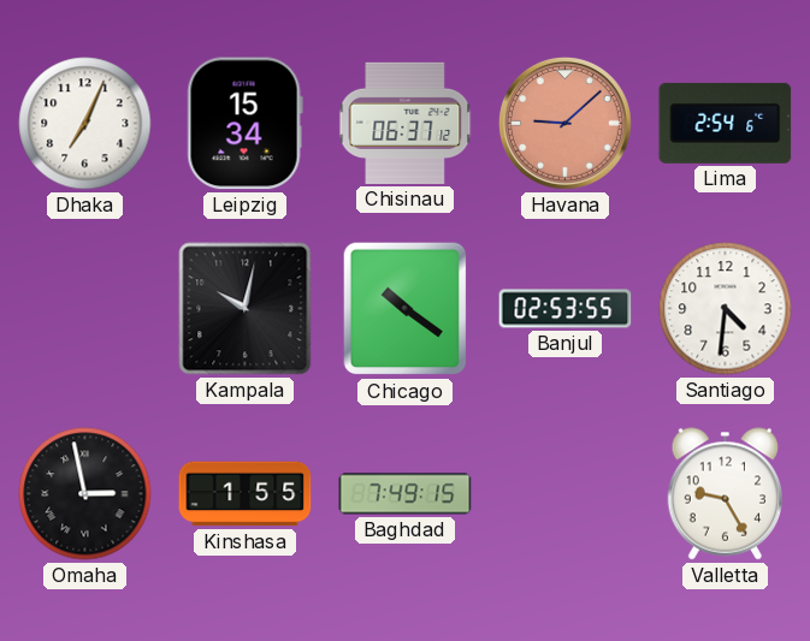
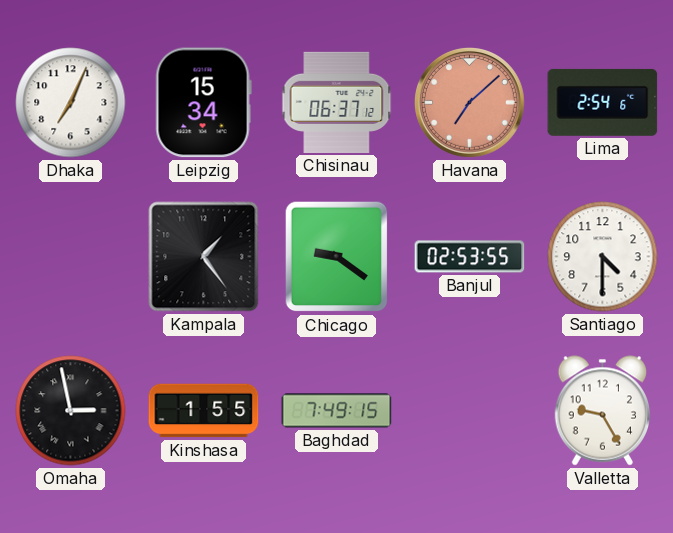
Havana: 9:08 -> 7:08 (469, 102)
Kampala: 10:02 -> 1:24 (204, 257)
Chicago: 10:21 -> 9:21 (337, 257)
Santiago: 4:31 -> 4:30 (603, 257)
